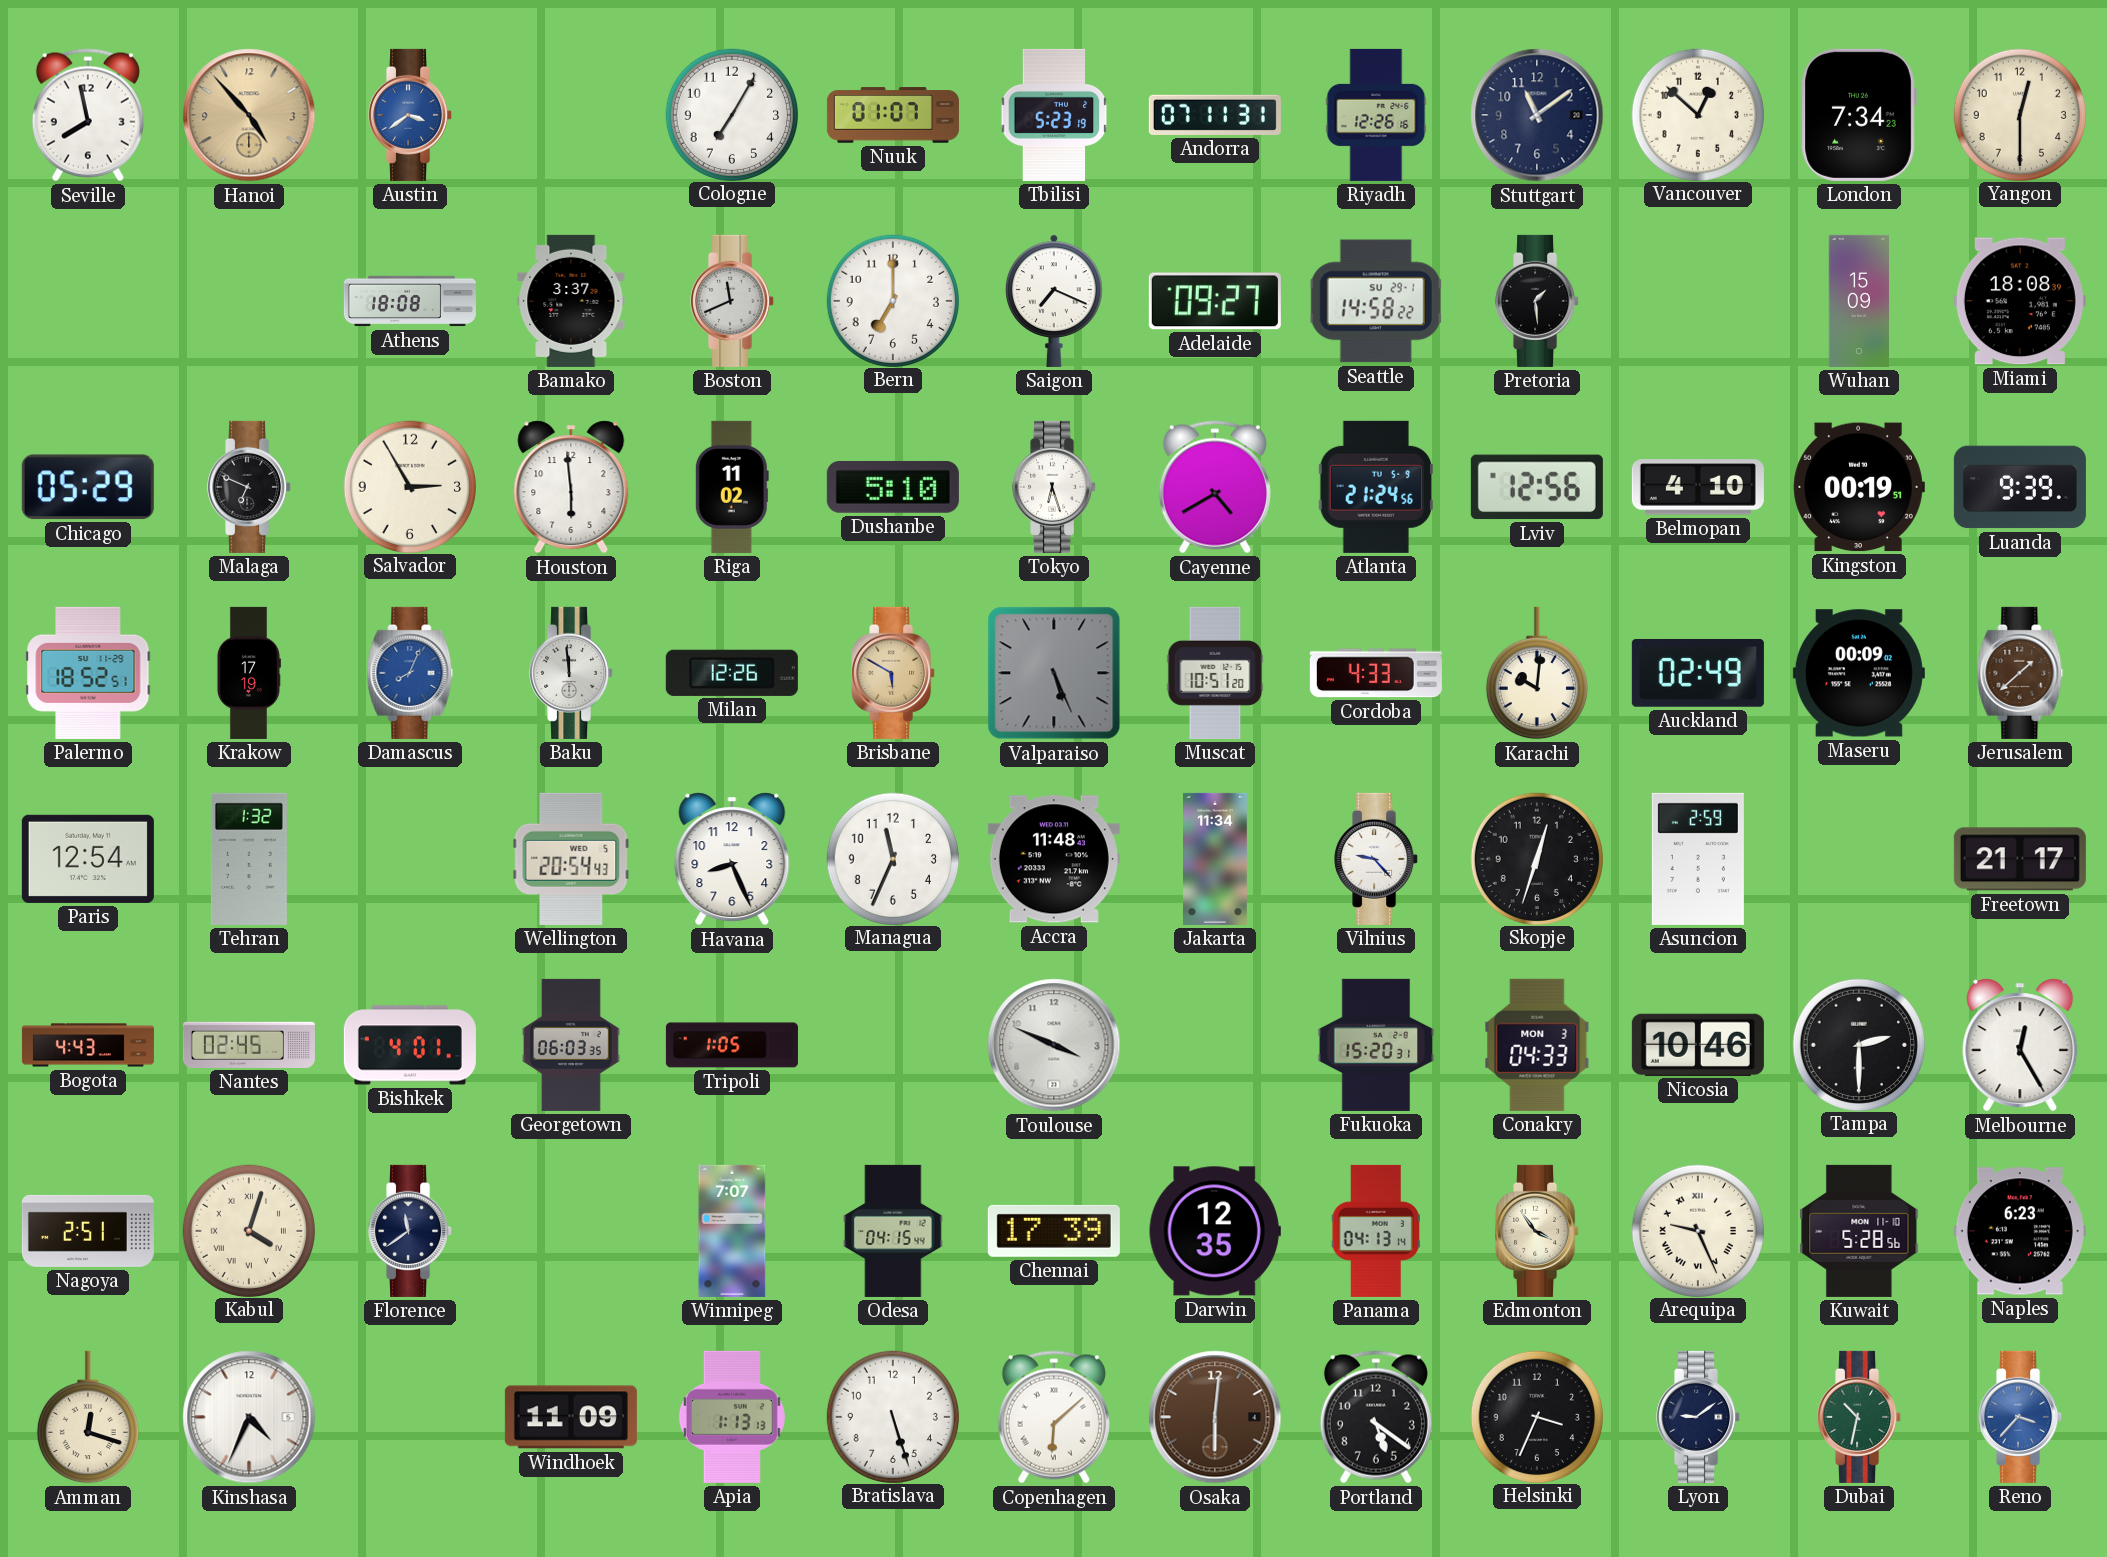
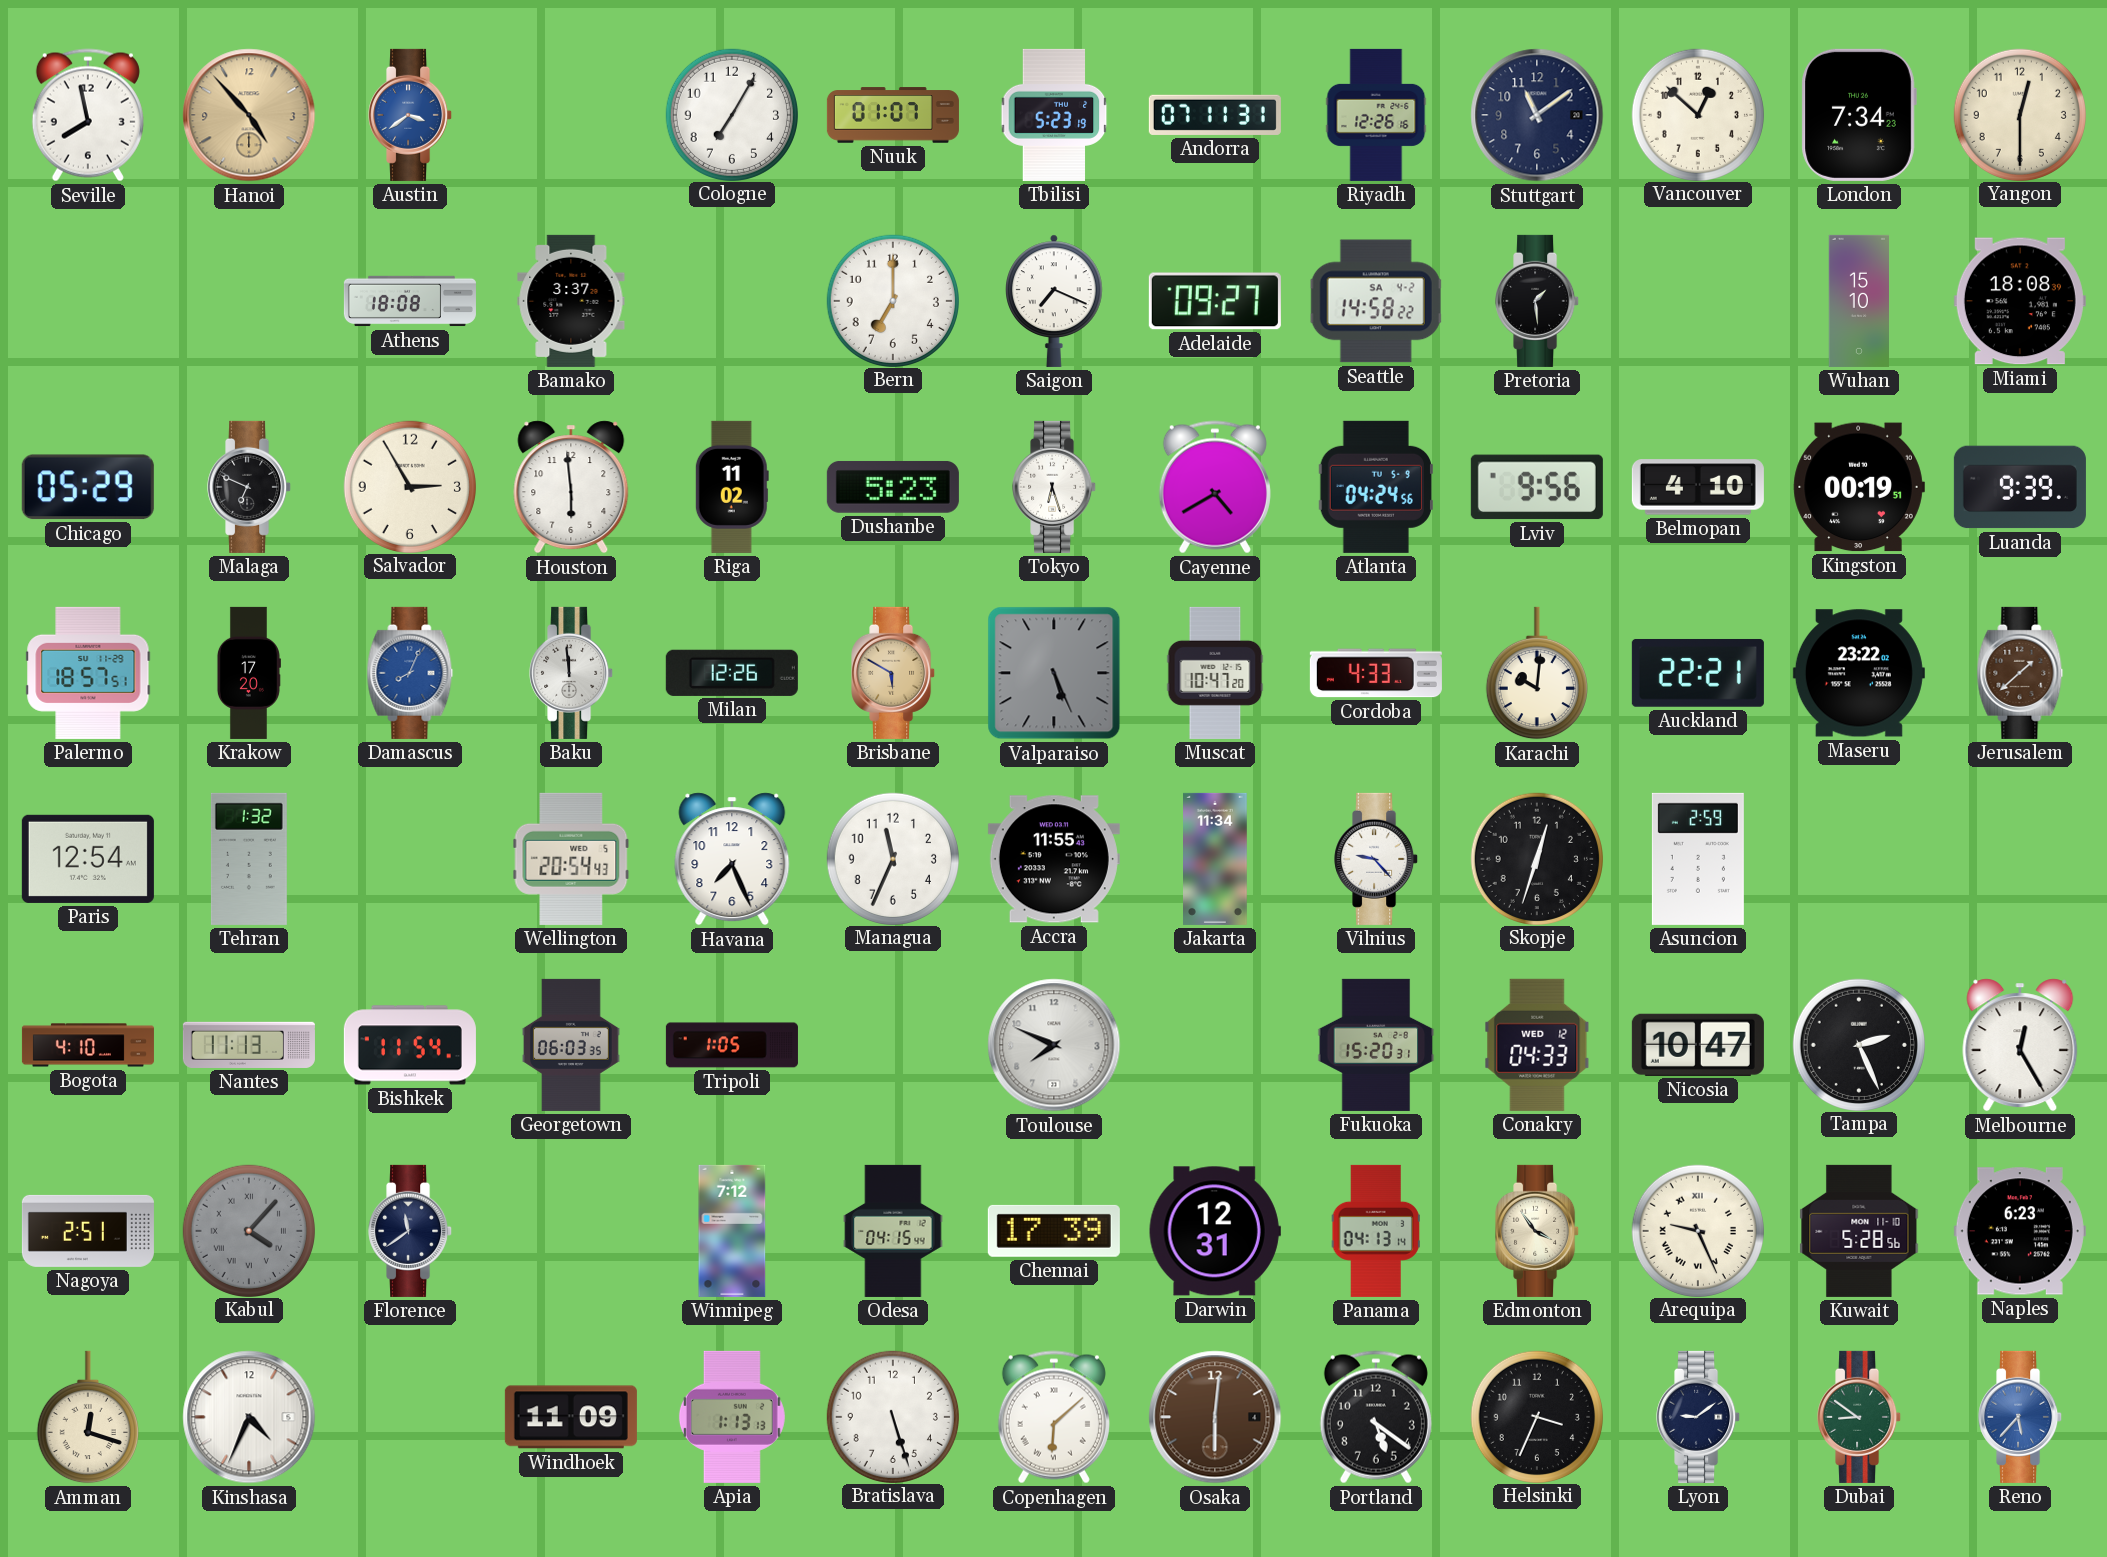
Boston: 11:41 -> none (733, 301)
Seattle date: SU 29-1 -> SA 4-2 (1376, 301)
Wuhan: 15:09 -> 15:10 (1858, 301)
Dushanbe: 5:10 -> 5:23 (893, 487)
Atlanta: 21:24 -> 04:24 (1376, 487)
Lviv: 12:56 -> 9:56 (1537, 487)
Palermo: 18:52 -> 18:57 (88, 673)
Krakow: 17:19 -> 17:20 (248, 673)
Muscat: 10:51 -> 10:47 (1215, 673)
Auckland: 02:49 -> 22:21 (1698, 673)
Maseru: 00:09 -> 23:22 (1859, 673)
Havana: 8:26 -> 7:26 (732, 859)
Accra: 11:48 -> 11:55 (1054, 859)
Freetown: 21:17 -> none (2020, 859)
Bogota: 4:43 -> 4:10 (88, 1045)
Nantes: 02:45 -> 11:13 (249, 1045)
Bishkek: 4:01 -> 11:54 (410, 1045)
Toulouse: 3:49 -> 7:49 (1054, 1045)
Conakry date: MON 3 -> WED 12 (1537, 1045)
Nicosia: 10:46 -> 10:47 (1698, 1045)
Tampa: 2:30 -> 2:26 (1858, 1044)
Kabul: 4:03 -> 4:07 (248, 1230)
Kabul dial: cream -> grey (248, 1230)
Winnipeg: 7:07 -> 7:12 (732, 1231)
Darwin: 12:35 -> 12:31 (1215, 1231)
Dubai: 10:32 -> 8:51 (1860, 1417)
Reno: 3:37 -> 5:37 (2021, 1417)
